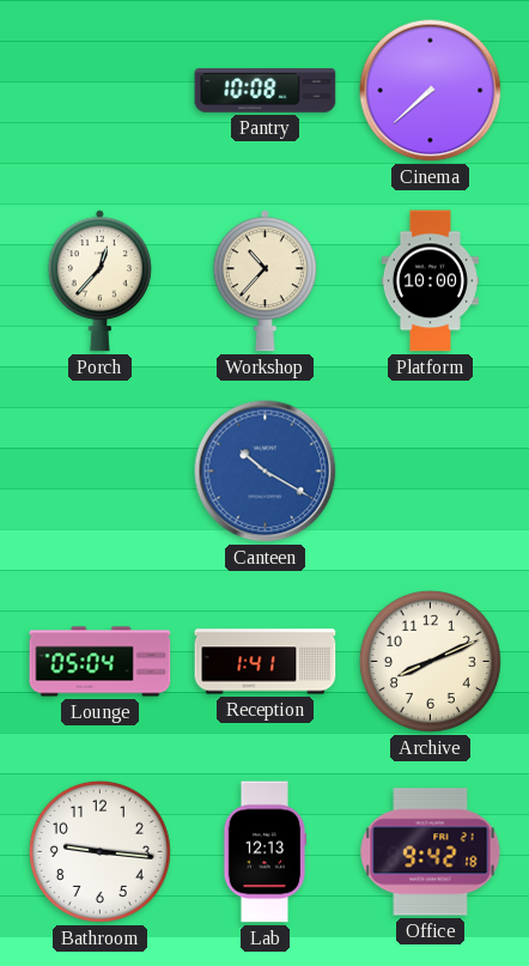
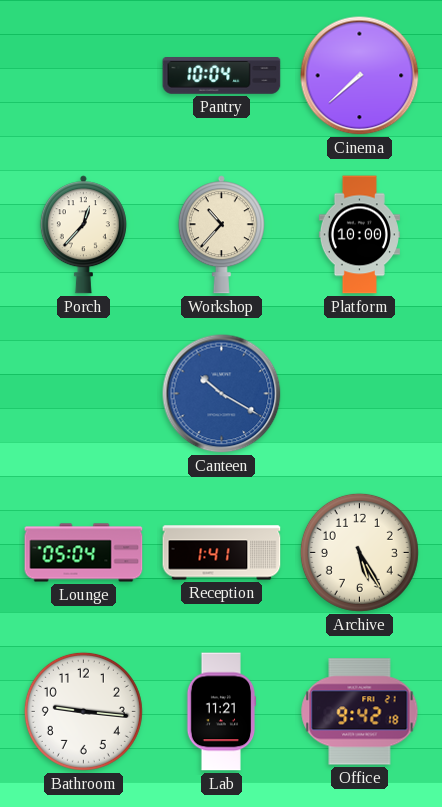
Pantry: 10:08 -> 10:04 (222, 76)
Archive: 8:11 -> 5:25 (359, 552)
Lab: 12:13 -> 11:21 (221, 712)
